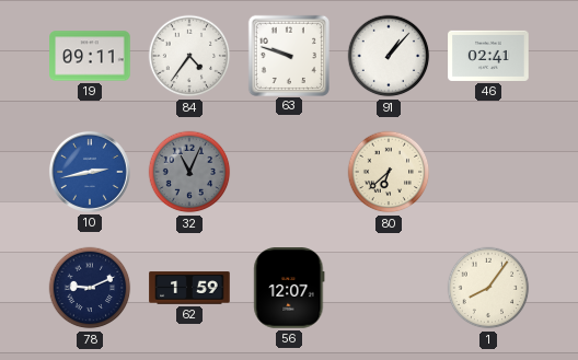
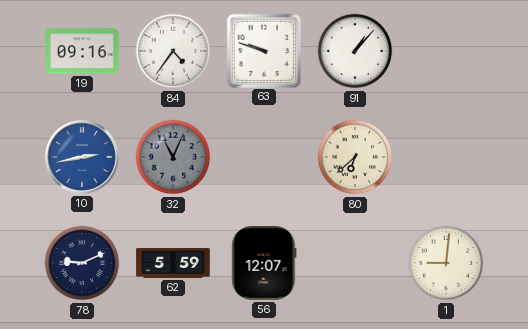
19: 09:11 -> 09:16 (82, 51)
46: 02:41 -> none (488, 56)
62: 1:59 -> 5:59 (173, 263)
1: 8:06 -> 9:01 (446, 263)
